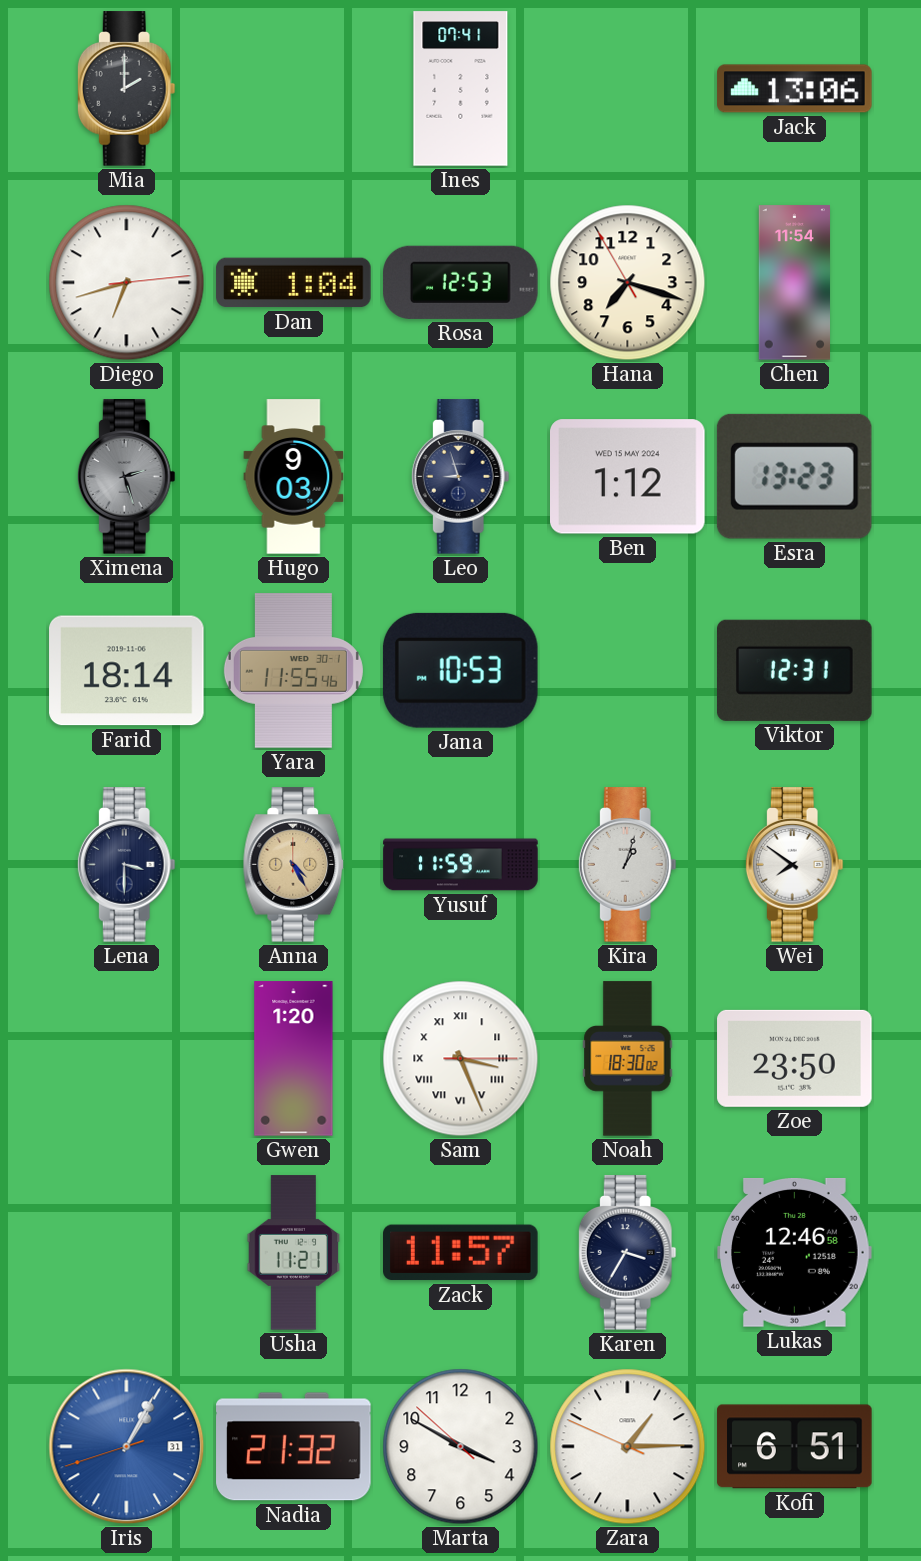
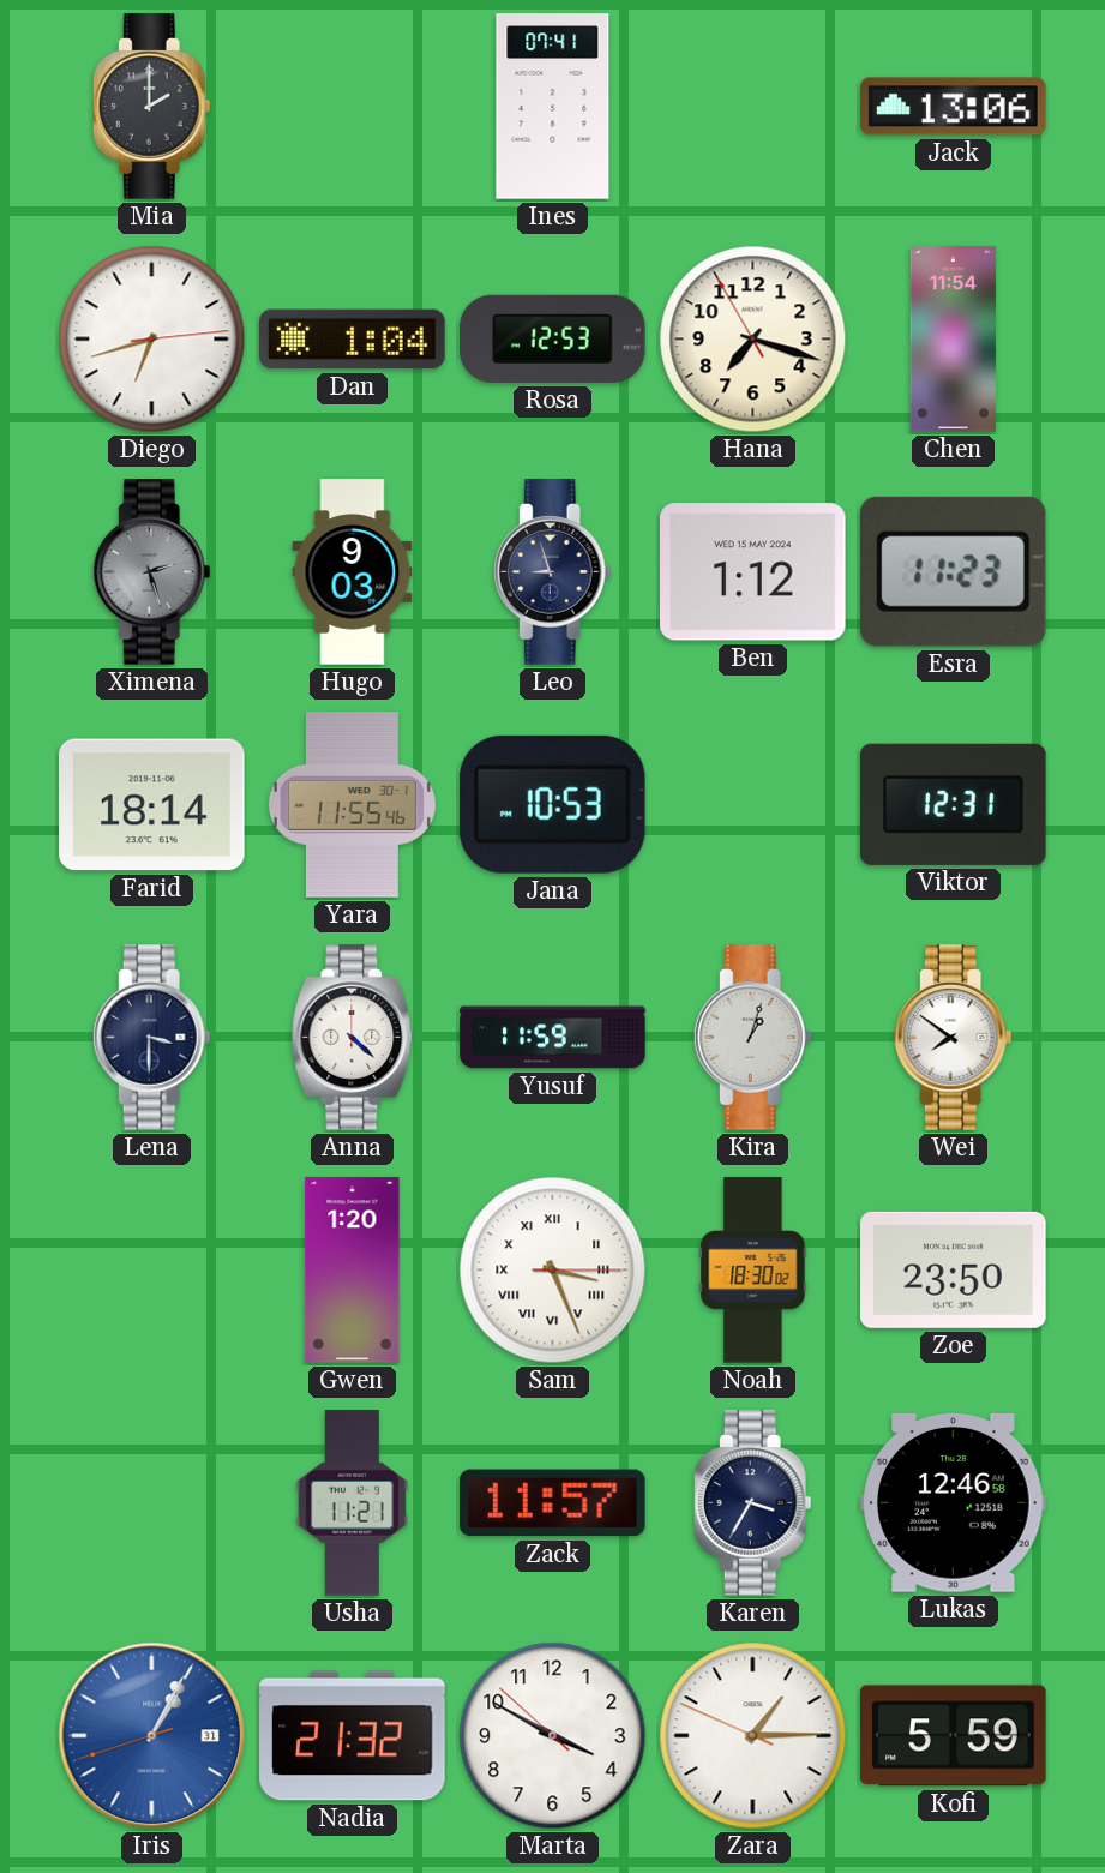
Esra: 13:23 -> 11:23 (953, 571)
Anna: 4:25 -> 4:22 (353, 1038)
Anna dial: champagne -> white (353, 1038)
Kofi: 6:51 -> 5:59 (954, 1736)
